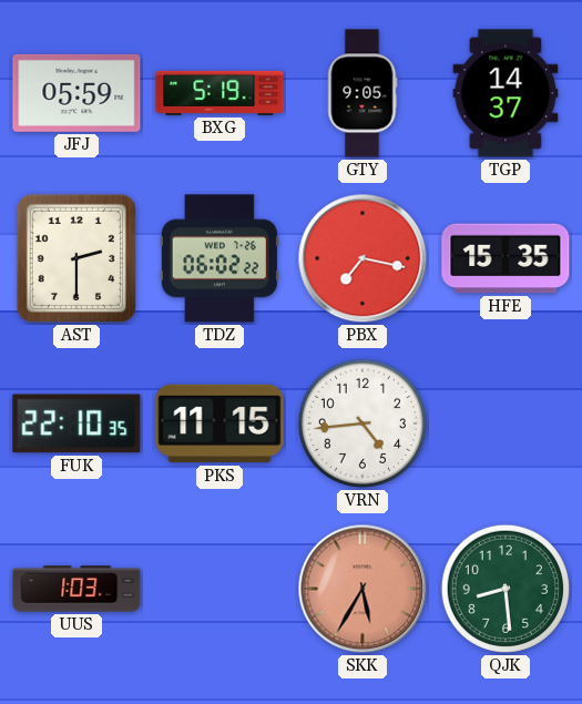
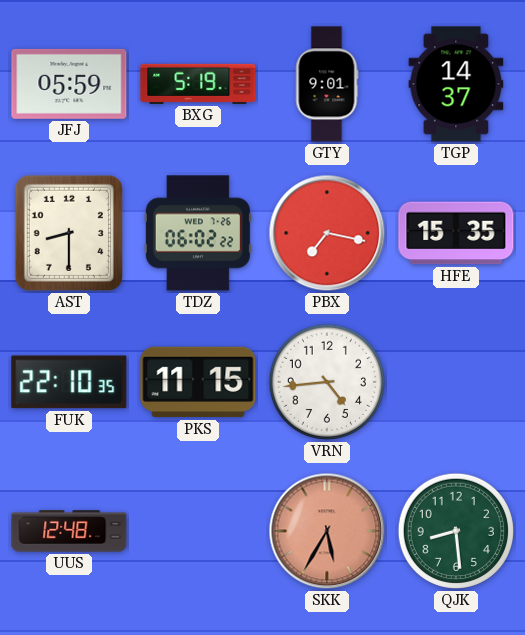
GTY: 9:05 -> 9:01 (327, 84)
AST: 2:30 -> 8:30 (69, 233)
UUS: 1:03 -> 12:48 (69, 531)
